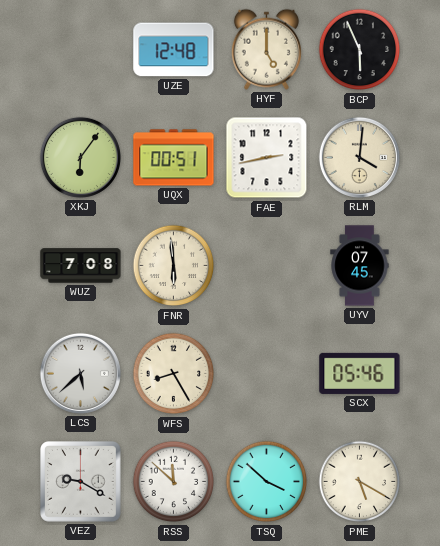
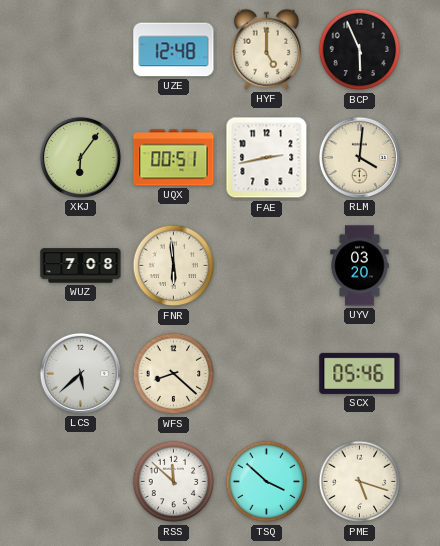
UYV: 07:45 -> 03:20 (360, 266)
WFS: 8:25 -> 8:22 (174, 374)
VEZ: 9:20 -> none (81, 482)
PME: 5:20 -> 5:18 (360, 482)
